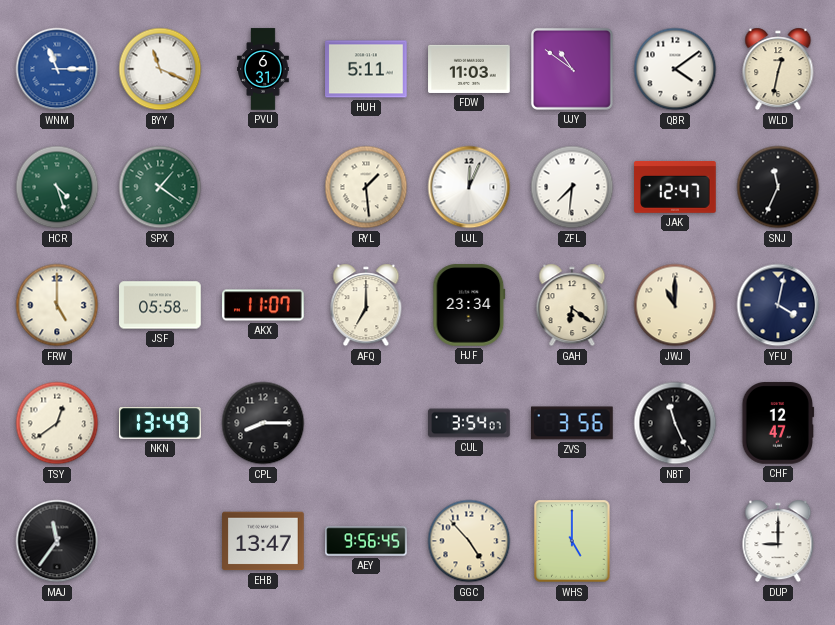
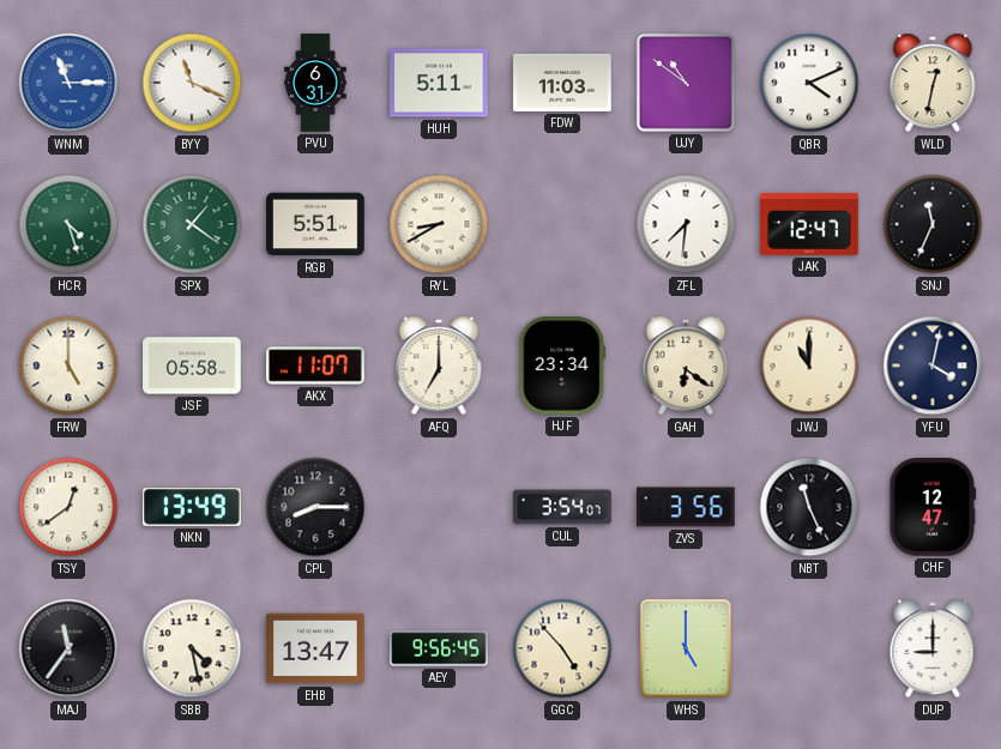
QBR: 4:09 -> 4:11 (809, 83)
RGB: none -> 5:51 (315, 224)
RYL: 1:29 -> 8:40 (439, 224)
UJL: 12:04 -> none (469, 187)
SBB: none -> 4:28 (192, 648)
